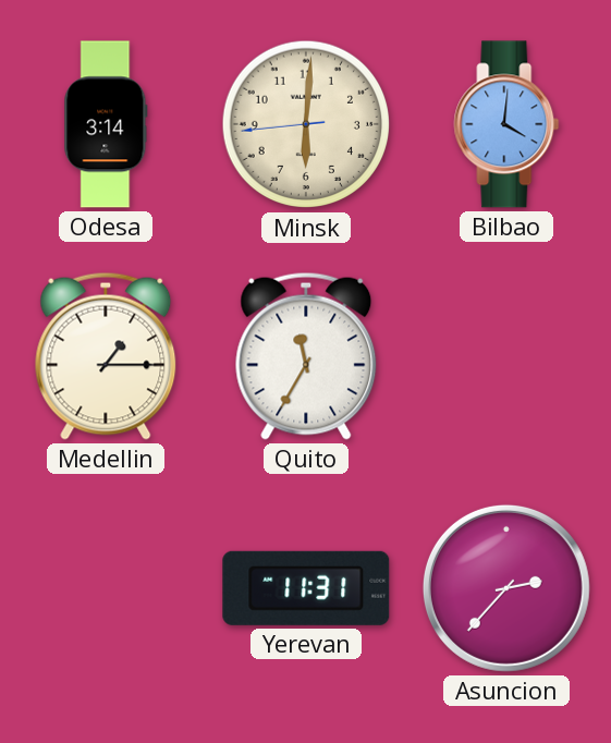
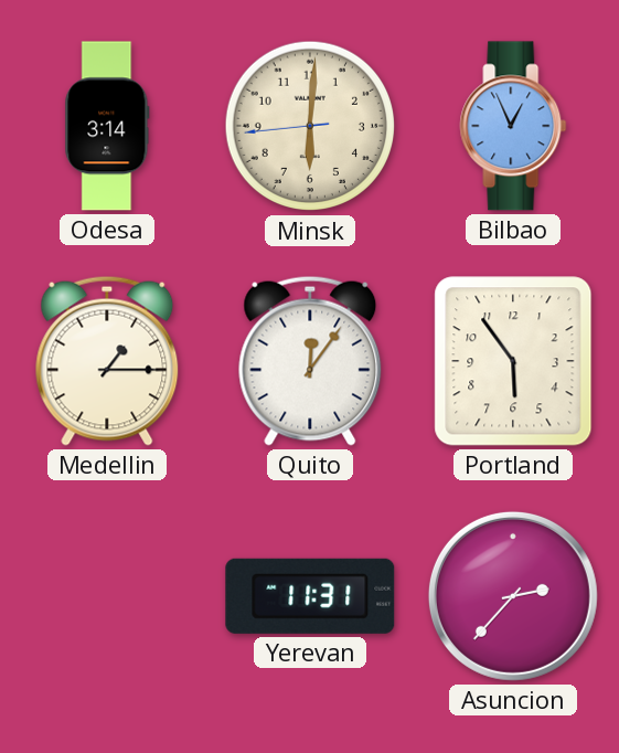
Bilbao: 4:01 -> 12:56 (513, 126)
Quito: 11:35 -> 12:06 (310, 361)
Portland: none -> 5:54 (513, 361)
